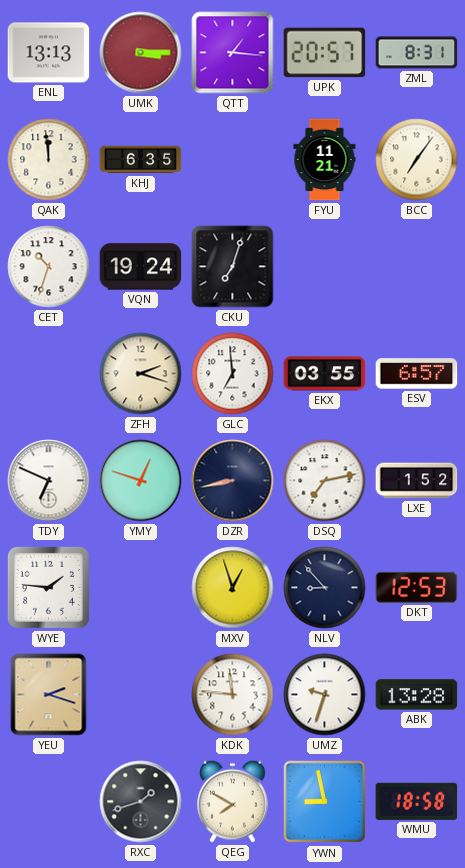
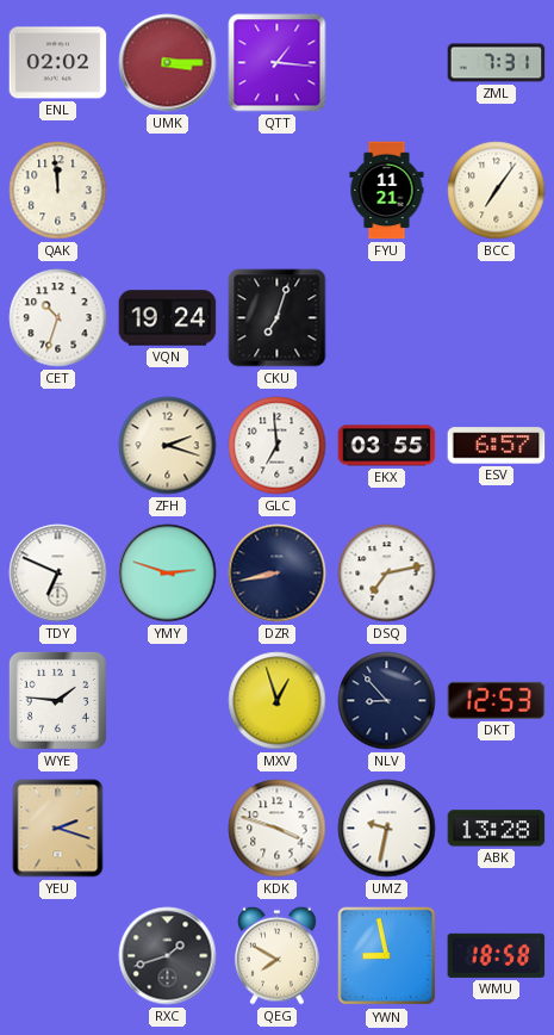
ENL: 13:13 -> 02:02 (58, 63)
UPK: 20:57 -> none (325, 53)
ZML: 8:31 -> 7:31 (497, 63)
KHJ: 6:35 -> none (141, 160)
YMY: 12:48 -> 2:48 (168, 574)
LXE: 1:52 -> none (417, 481)
KDK: 11:46 -> 3:48 (278, 829)
UMZ: 9:33 -> 9:32 (387, 829)
